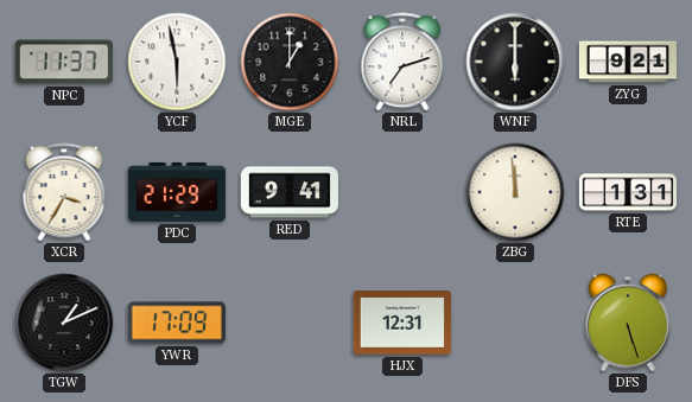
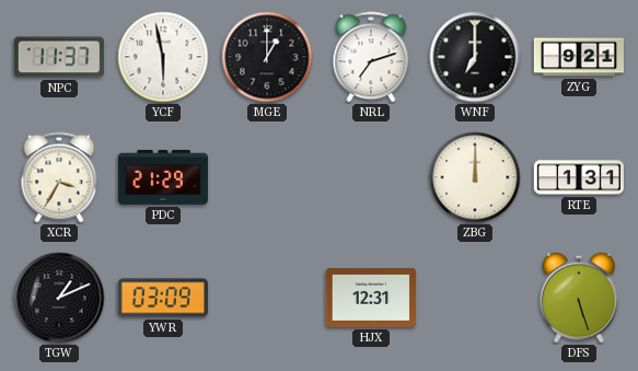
WNF: 6:00 -> 7:00 (475, 57)
RED: 9:41 -> none (290, 192)
ZBG: 11:59 -> 12:00 (475, 177)
YWR: 17:09 -> 03:09 (163, 298)
